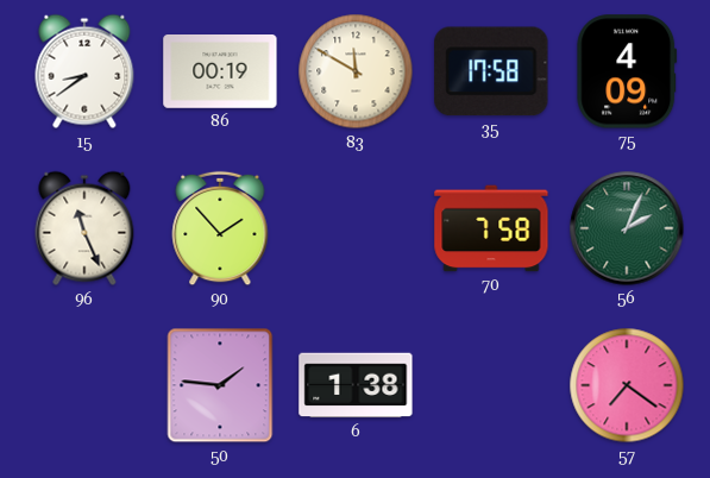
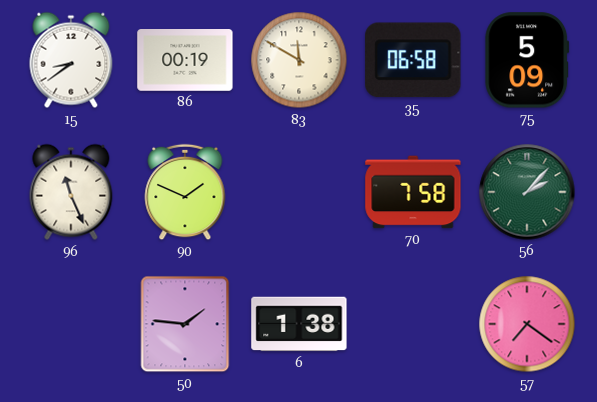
35: 17:58 -> 06:58 (413, 60)
75: 4:09 -> 5:09 (527, 60)
90: 1:53 -> 1:49 (185, 192)
56: 2:04 -> 2:07 (527, 192)
